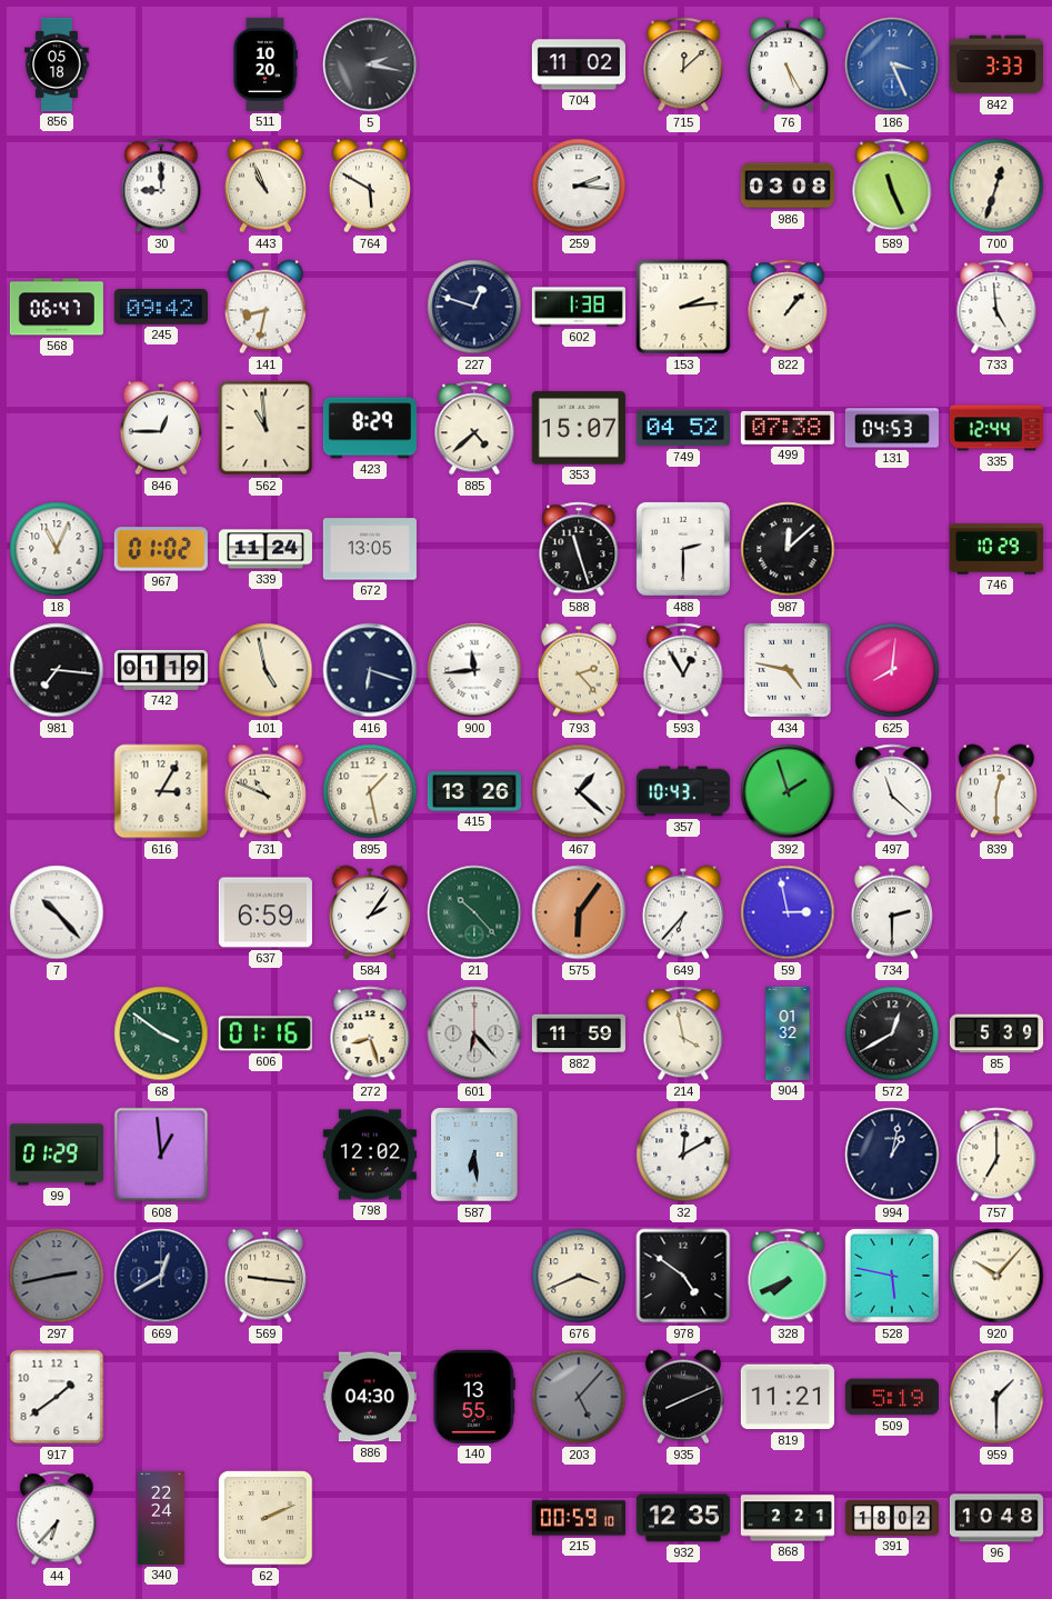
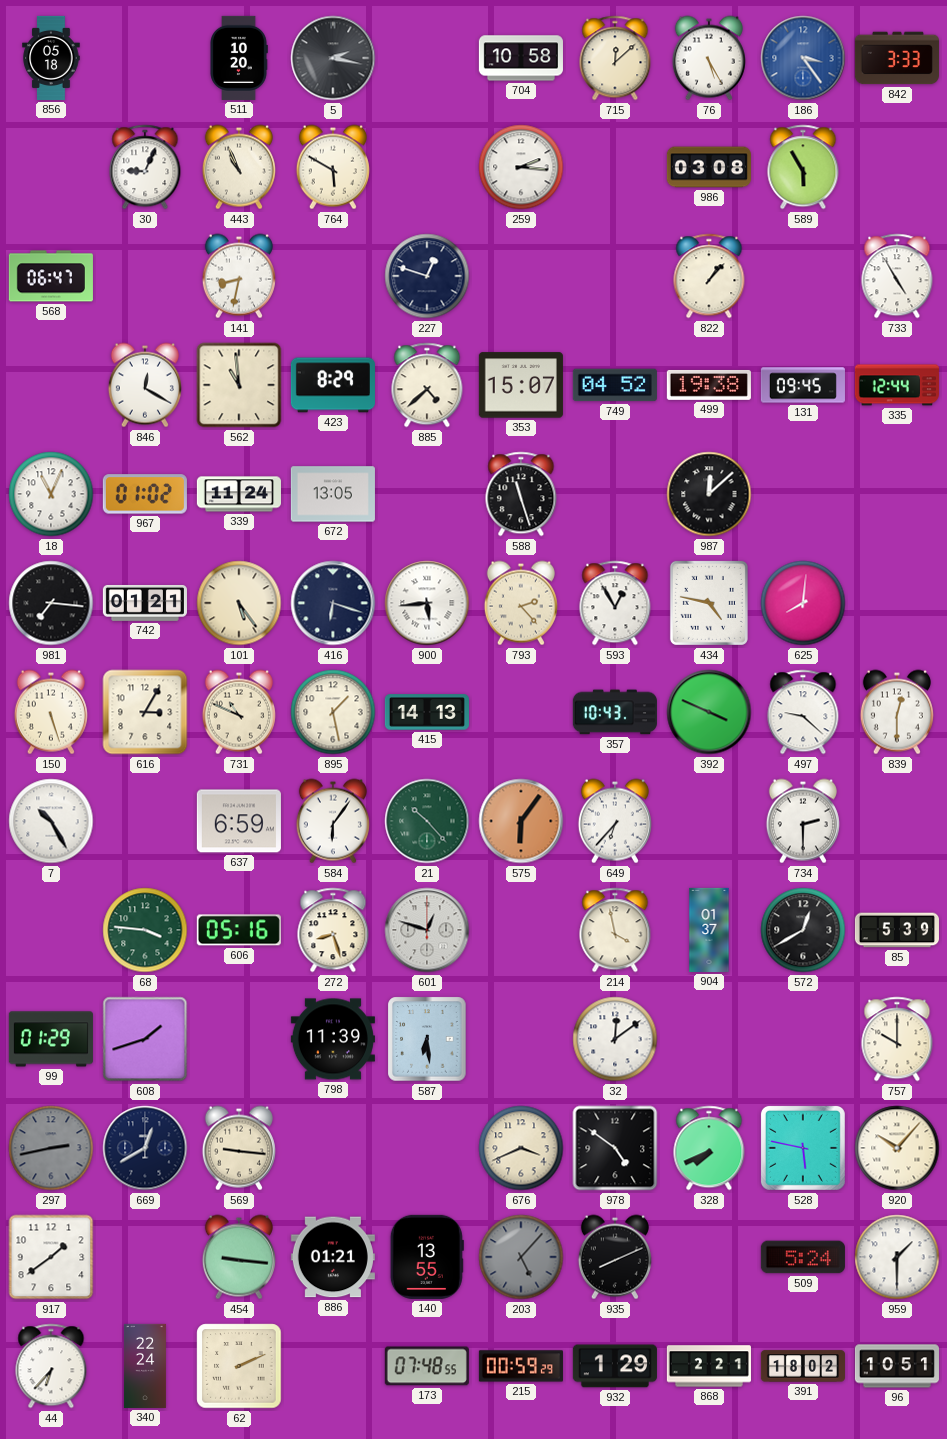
704: 11:02 -> 10:58 (521, 58)
186: 3:26 -> 3:24 (803, 58)
30: 9:00 -> 9:04 (145, 167)
589: 11:26 -> 5:55 (803, 167)
700: 12:33 -> none (996, 186)
245: 09:42 -> none (161, 307)
602: 1:38 -> none (579, 307)
153: 2:14 -> none (683, 307)
733: 4:59 -> 4:55 (897, 276)
846: 12:45 -> 12:20 (145, 385)
499: 07:38 -> 19:38 (709, 385)
131: 04:53 -> 09:45 (803, 385)
488: 2:30 -> none (683, 549)
746: 10:29 -> none (996, 549)
742: 01:19 -> 01:21 (145, 603)
101: 4:58 -> 5:24 (239, 603)
900: 11:44 -> 5:44 (427, 603)
150: none -> 5:27 (51, 712)
415: 13:26 -> 14:13 (427, 712)
467: 1:22 -> none (579, 791)
392: 1:57 -> 3:49 (709, 712)
497: 11:22 -> 9:22 (803, 712)
7: 10:23 -> 10:25 (51, 821)
584: 2:06 -> 6:06 (333, 821)
59: 2:58 -> none (788, 912)
68: 3:51 -> 3:46 (145, 930)
606: 01:16 -> 05:16 (239, 930)
601: 6:23 -> 12:48 (427, 930)
882: 11:59 -> none (579, 1033)
904: 01:32 -> 01:37 (709, 930)
608: 12:59 -> 1:42 (145, 1039)
798: 12:02 -> 11:39 (333, 1039)
32: 12:10 -> 12:09 (615, 1039)
994: 1:02 -> none (892, 1155)
757: 7:00 -> 10:00 (897, 1039)
454: none -> 9:16 (239, 1257)
886: 04:30 -> 01:21 (333, 1257)
819: 11:21 -> none (788, 1397)
509: 5:19 -> 5:24 (803, 1257)
173: none -> 07:48 (427, 1366)
215: 00:59:10 -> 00:59:29 (521, 1366)
932: 12:35 -> 1:29 (615, 1366)
96: 10:48 -> 10:51 (897, 1366)
